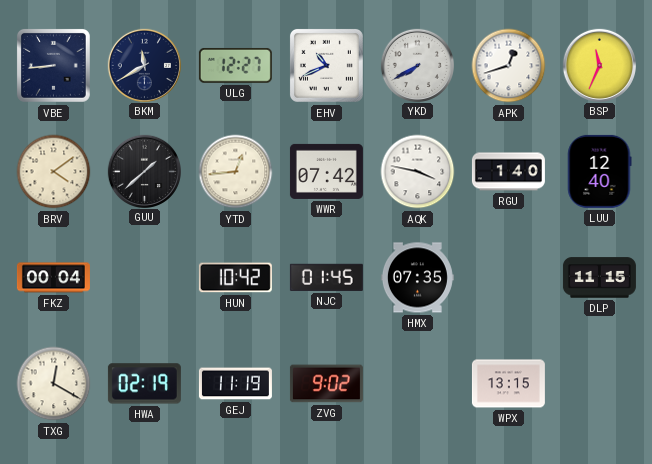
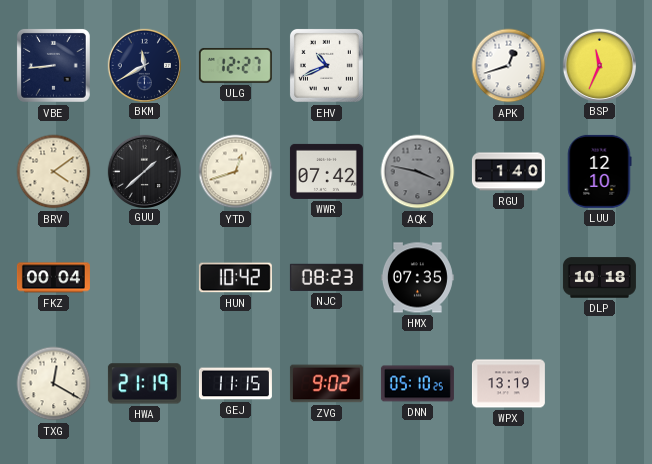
YKD: 7:40 -> none (417, 65)
YTD: 12:44 -> 12:42 (236, 172)
AQK dial: white -> grey (418, 172)
LUU: 12:40 -> 12:10 (600, 171)
NJC: 01:45 -> 08:23 (326, 277)
DLP: 11:15 -> 10:18 (599, 278)
HWA: 02:19 -> 21:19 (144, 384)
GEJ: 11:19 -> 11:15 (235, 384)
DNN: none -> 05:10 (417, 384)
WPX: 13:15 -> 13:19 (508, 384)
